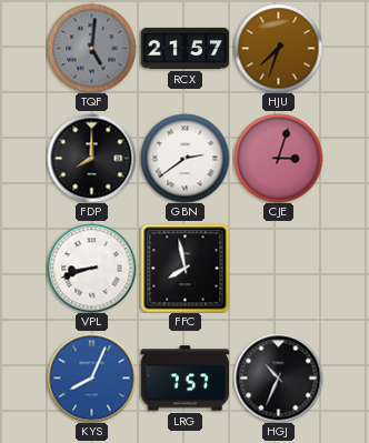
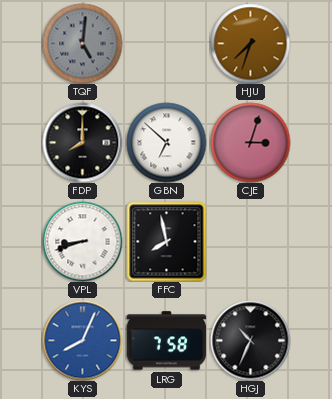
RCX: 21:57 -> none (184, 48)
GBN: 2:39 -> 6:52 (166, 142)
LRG: 7:57 -> 7:58 (166, 341)
